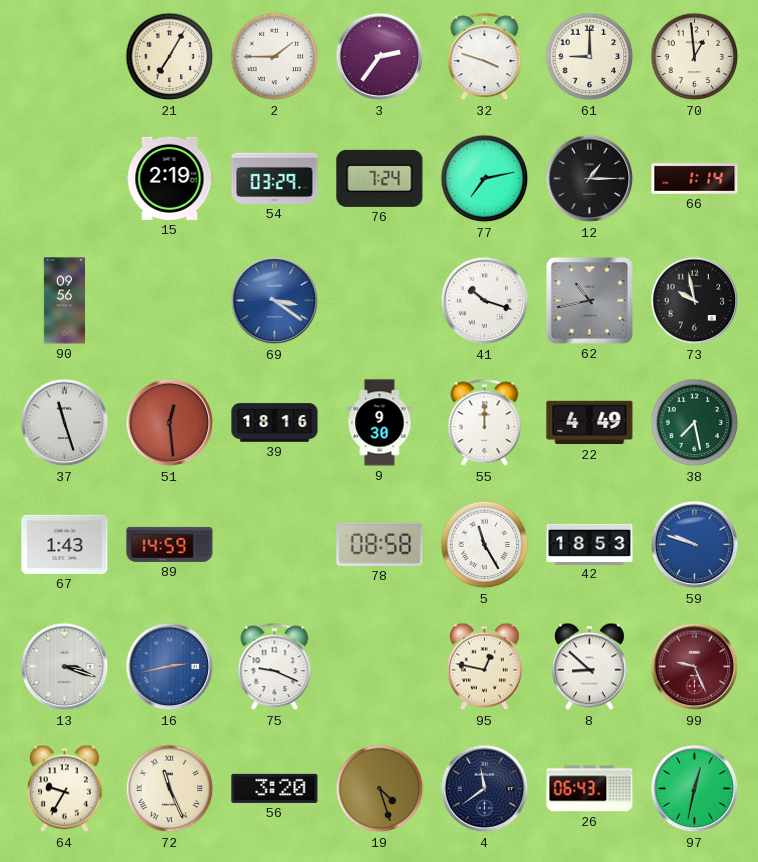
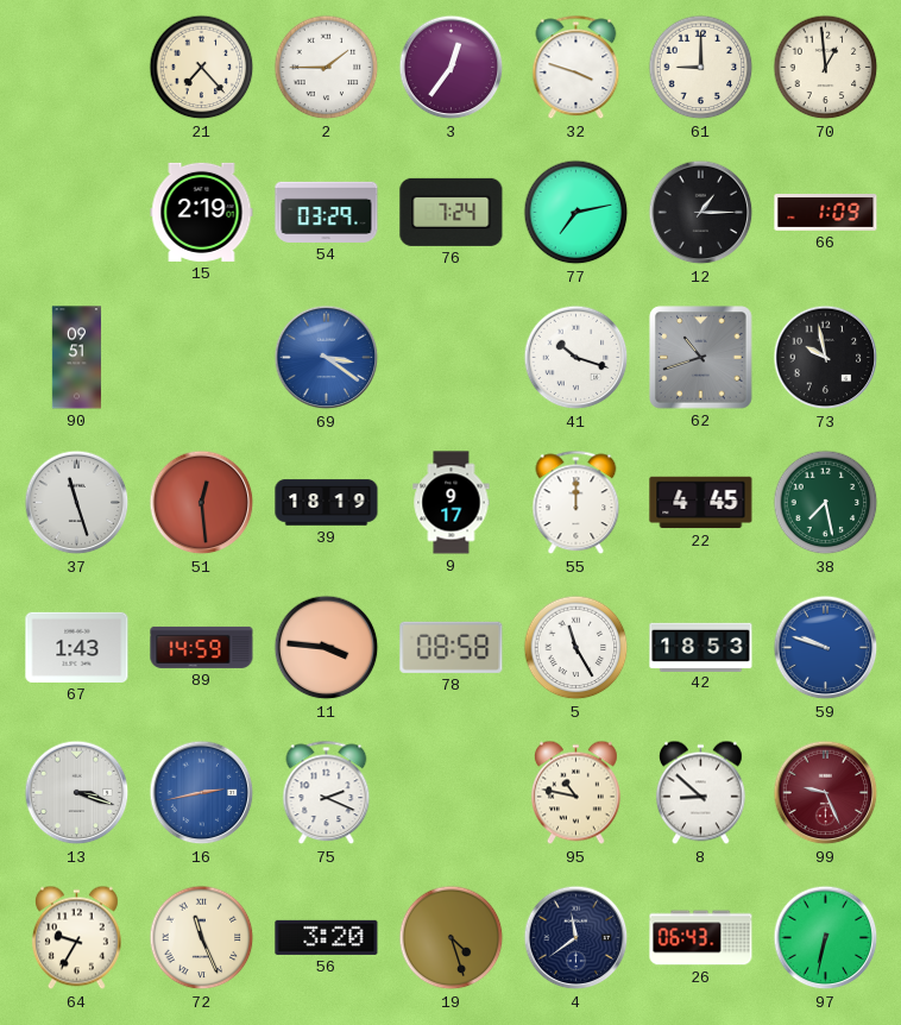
21: 7:05 -> 7:23 (202, 68)
3: 2:36 -> 12:36 (452, 68)
66: 1:14 -> 1:09 (826, 213)
90: 09:56 -> 09:51 (77, 358)
62: 10:43 -> 10:42 (701, 358)
39: 18:16 -> 18:19 (327, 503)
9: 9:30 -> 9:17 (452, 503)
22: 4:49 -> 4:45 (701, 503)
11: none -> 3:46 (327, 648)
75: 9:19 -> 2:19 (327, 793)
95: 12:47 -> 10:47 (575, 793)
97: 12:32 -> 6:32 (826, 938)
